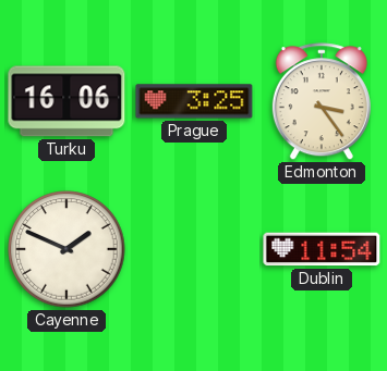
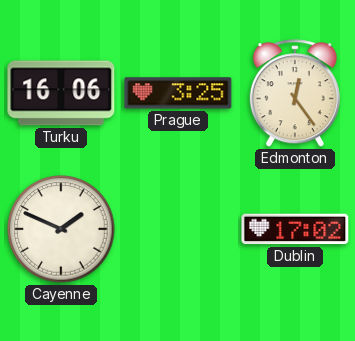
Edmonton: 3:24 -> 12:24 (295, 94)
Dublin: 11:54 -> 17:02 (295, 229)
